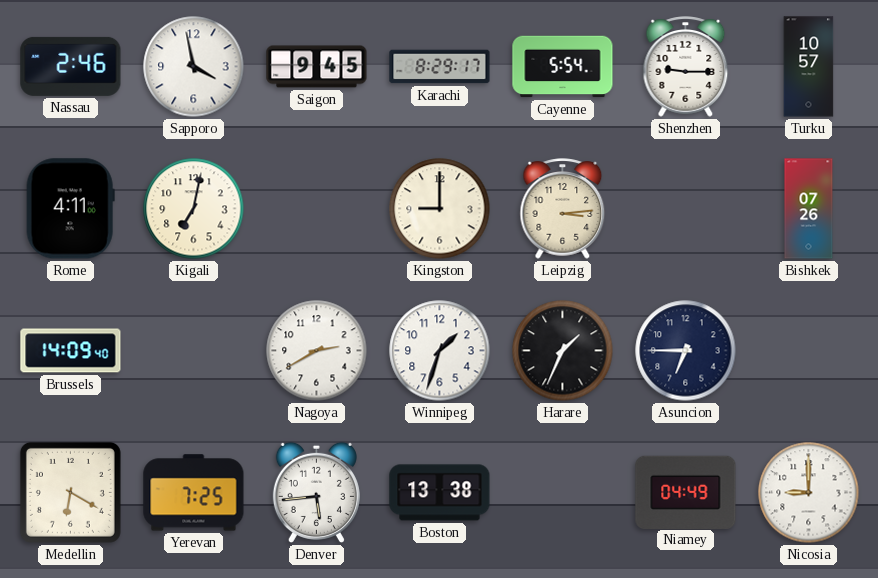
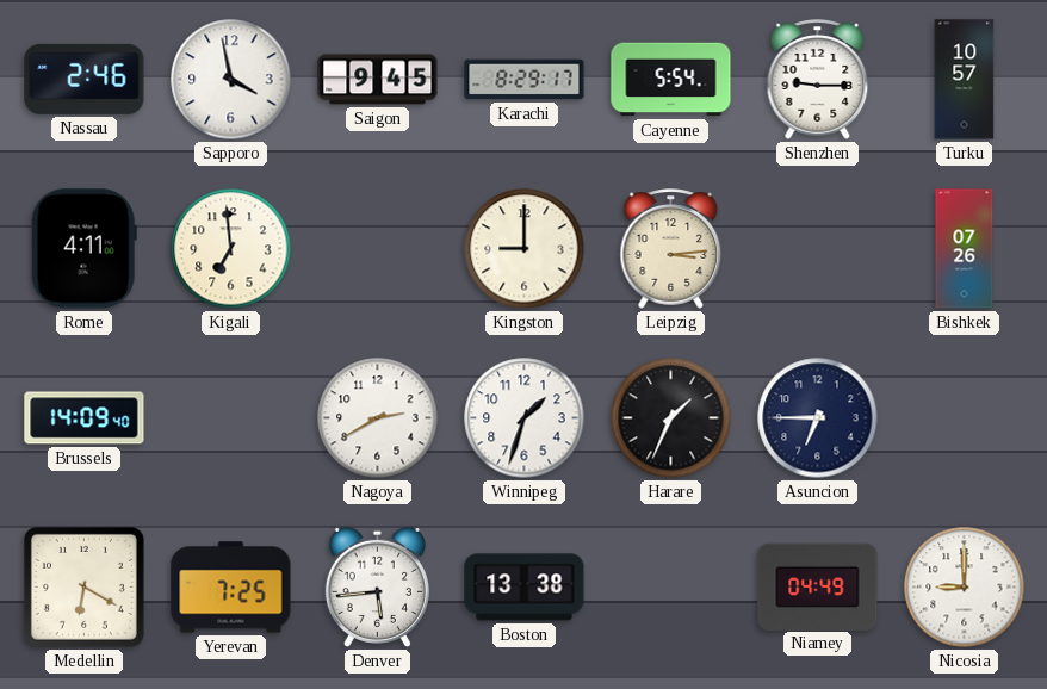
Kigali: 7:02 -> 6:59 (231, 249)
